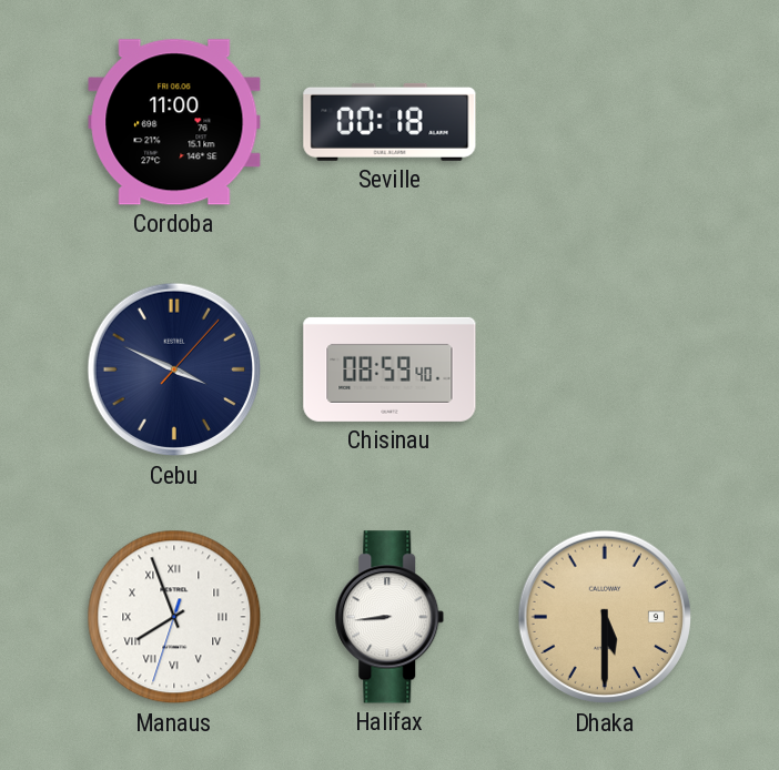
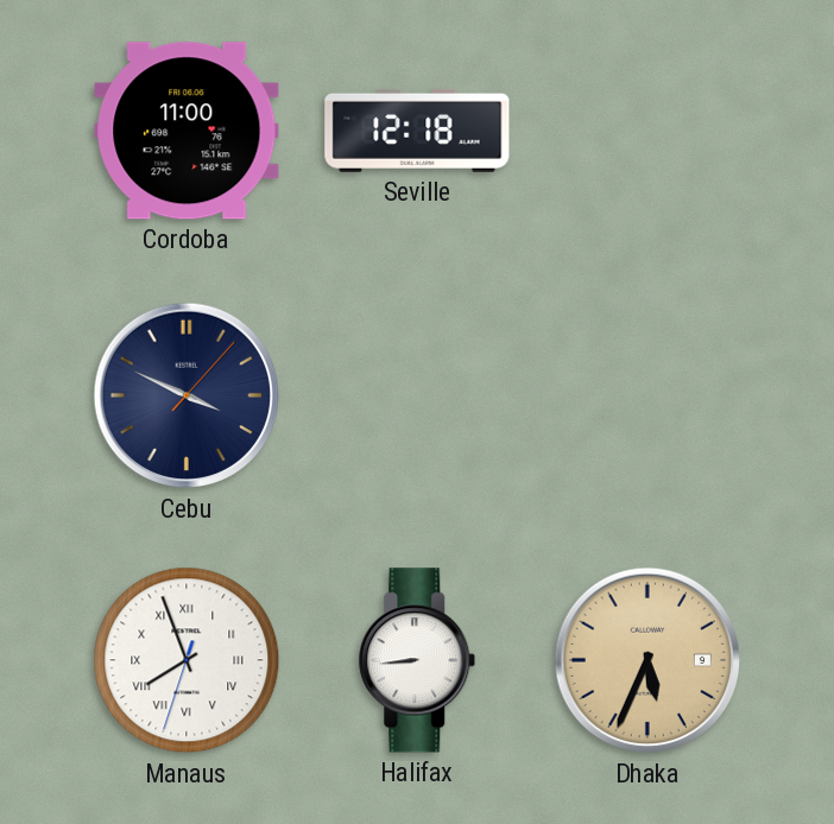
Seville: 00:18 -> 12:18 (417, 131)
Chisinau: 08:59 -> none (389, 369)
Dhaka: 5:30 -> 5:34 (647, 660)
